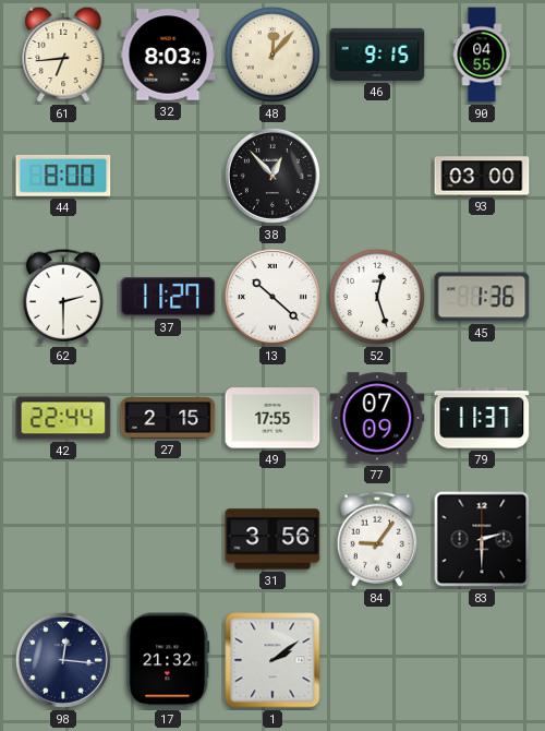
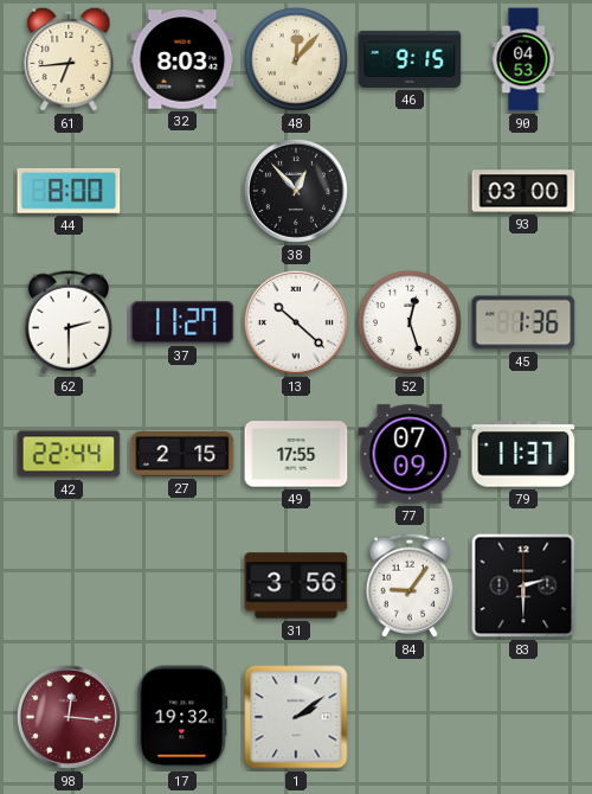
90: 04:55 -> 04:53 (523, 59)
98 dial: navy -> burgundy (69, 717)
17: 21:32 -> 19:32 (182, 717)
